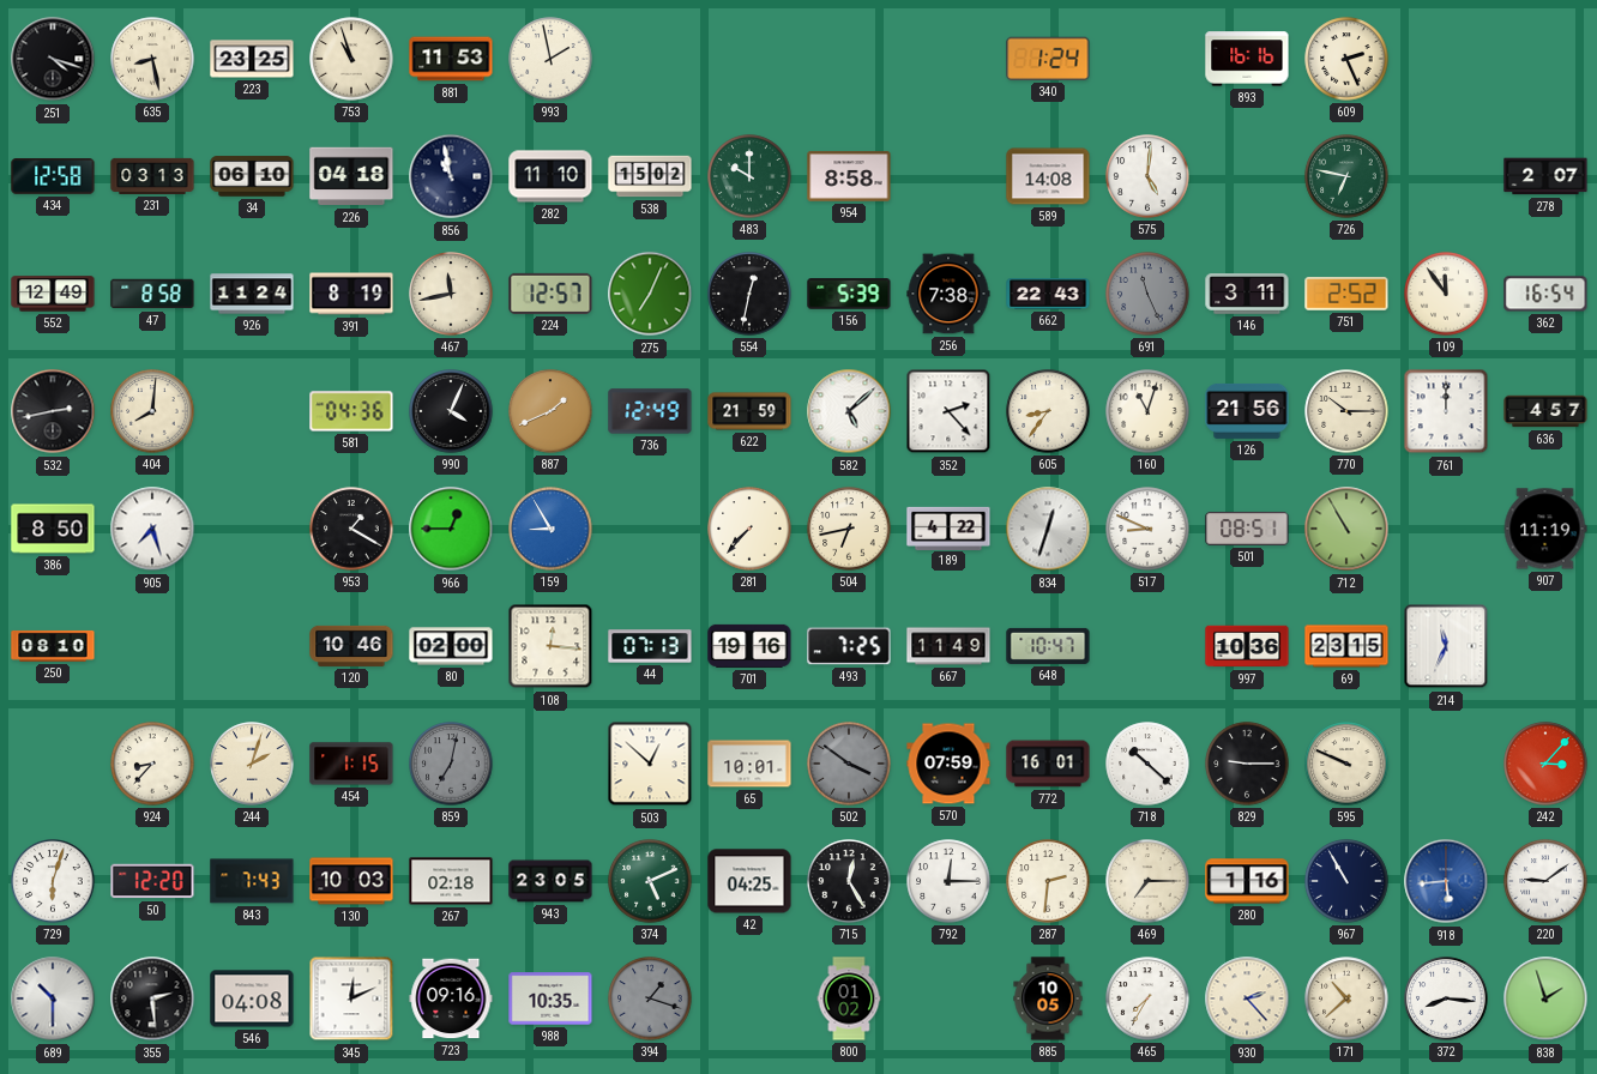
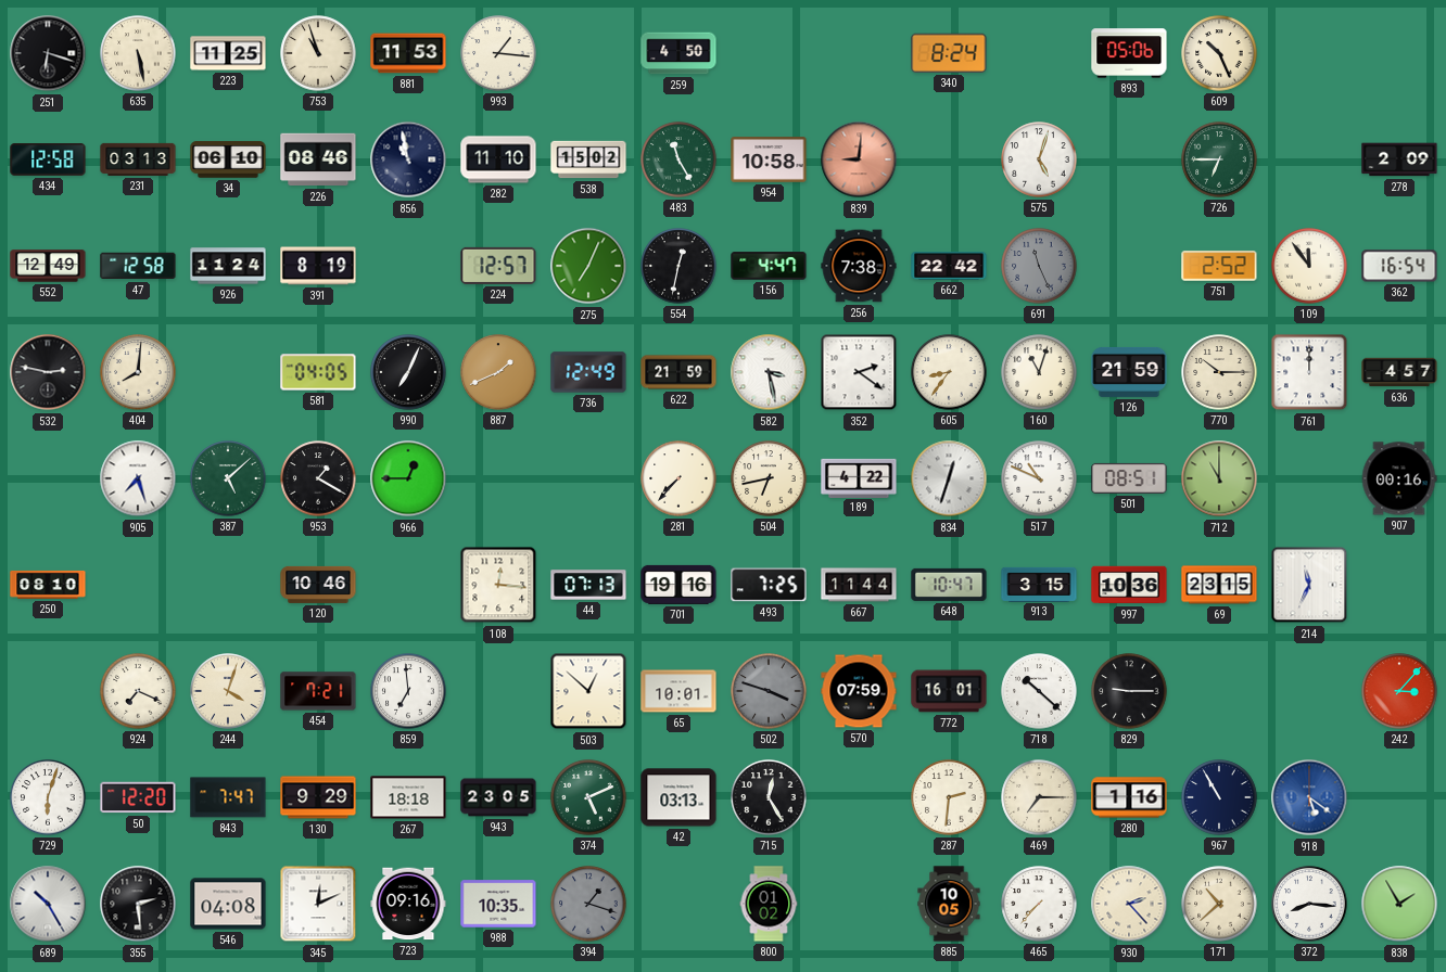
251: 4:18 -> 6:18 (48, 53)
635: 8:28 -> 5:28 (138, 53)
223: 23:25 -> 11:25 (228, 53)
993: 1:58 -> 1:16 (498, 53)
259: none -> 4:50 (678, 53)
340: 1:24 -> 8:24 (949, 53)
893: 16:16 -> 05:06 (1129, 53)
609: 2:26 -> 10:26 (1219, 53)
226: 04:18 -> 08:46 (318, 159)
483: 10:00 -> 11:25 (678, 159)
954: 8:58 -> 10:58 (769, 159)
839: none -> 9:01 (859, 159)
589: 14:08 -> none (1048, 176)
575: 5:01 -> 5:03 (1039, 159)
726: 6:47 -> 6:45 (1219, 159)
278: 2:07 -> 2:09 (1399, 159)
47: 8:58 -> 12:58 (138, 266)
467: 11:43 -> none (451, 294)
156: 5:39 -> 4:47 (769, 266)
662: 22:43 -> 22:42 (949, 266)
146: 3:11 -> none (1247, 294)
532: 2:43 -> 2:47 (48, 372)
581: 04:36 -> 04:05 (318, 372)
990: 4:04 -> 7:04 (408, 372)
582: 5:08 -> 3:28 (769, 372)
352: 2:23 -> 2:21 (859, 372)
126: 21:56 -> 21:59 (1129, 372)
386: 8:50 -> none (53, 529)
387: none -> 5:08 (228, 478)
159: 8:55 -> none (550, 529)
517: 8:49 -> 10:49 (1039, 478)
712: 10:55 -> 11:00 (1219, 478)
907: 11:19 -> 00:16 (1399, 478)
80: 02:00 -> none (451, 646)
667: 11:49 -> 11:44 (859, 585)
913: none -> 3:15 (1039, 584)
924: 8:37 -> 7:19 (138, 691)
244: 2:03 -> 4:03 (228, 691)
454: 1:15 -> 7:21 (318, 691)
859: 7:02 -> 6:59 (408, 691)
859 dial: grey -> white (408, 691)
502: 3:51 -> 3:48 (769, 691)
595: 9:49 -> none (1346, 764)
843: 7:43 -> 7:47 (228, 797)
130: 10:03 -> 9:29 (318, 797)
267: 02:18 -> 18:18 (408, 797)
42: 04:25 -> 03:13 (678, 797)
792: 12:15 -> none (948, 881)
918: 5:44 -> 5:21 (1309, 797)
220: 9:09 -> none (1545, 881)
689: 10:30 -> 10:25 (48, 904)
465: 7:35 -> 7:37 (1039, 904)
838: 1:57 -> 1:55 (1399, 904)
